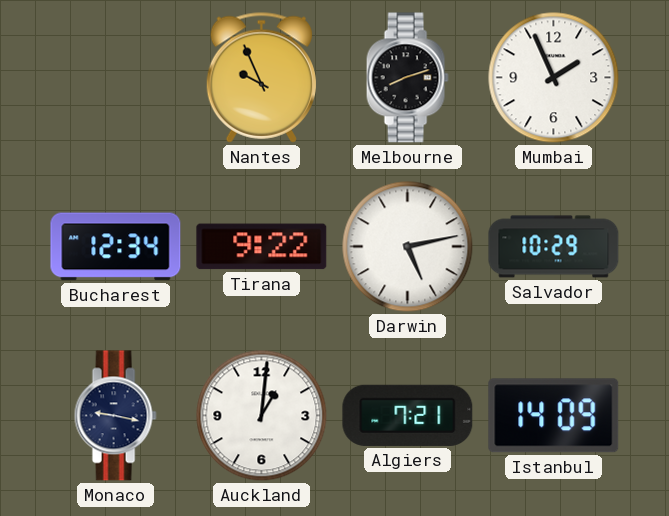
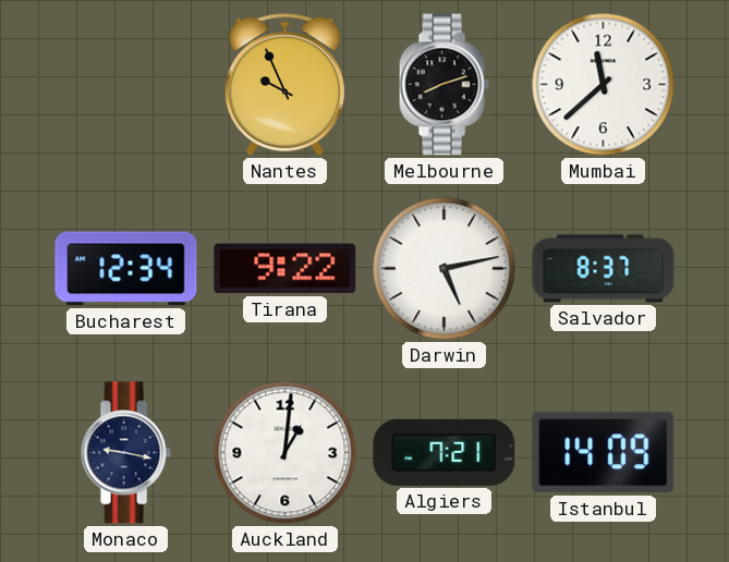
Mumbai: 1:56 -> 11:38 (604, 85)
Salvador: 10:29 -> 8:37 (604, 269)
